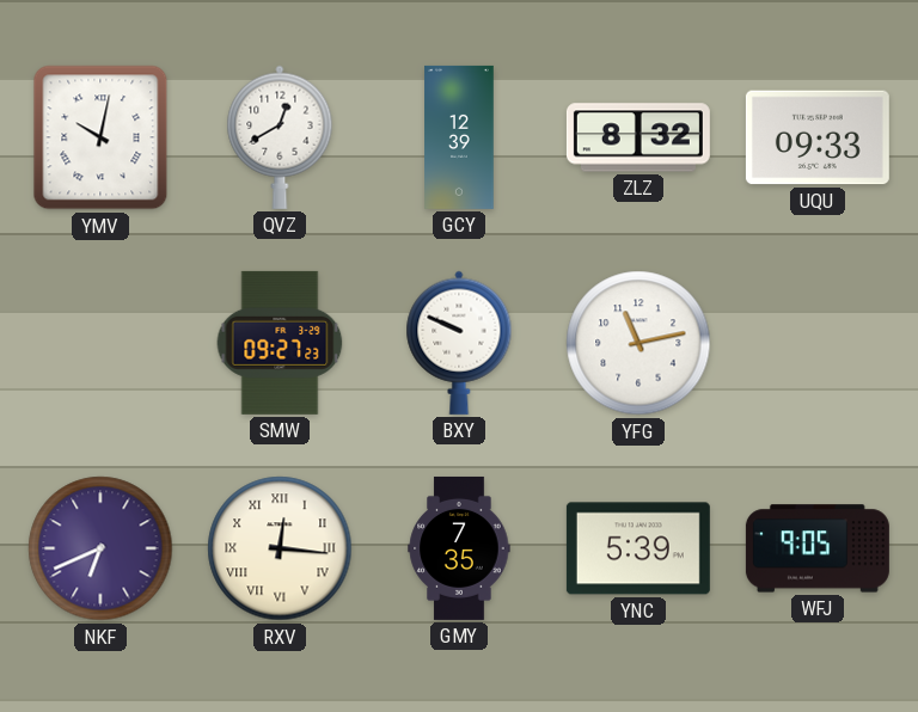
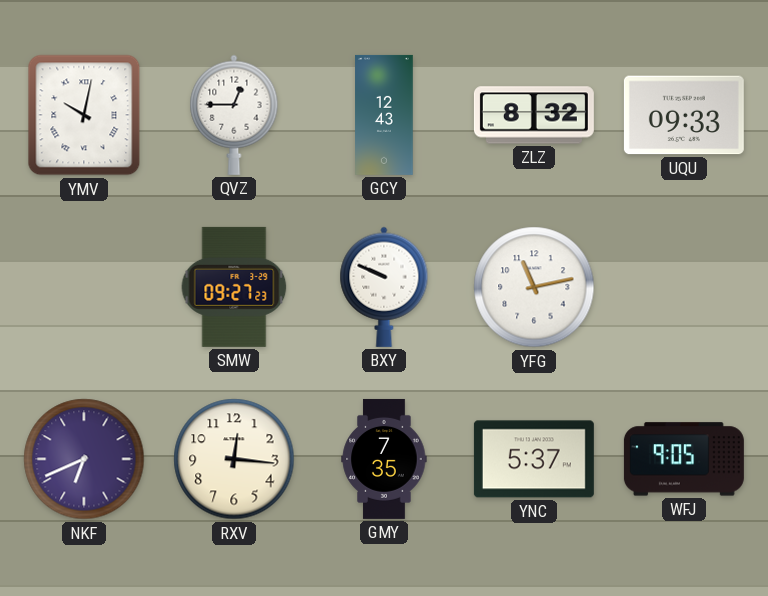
QVZ: 12:40 -> 12:45 (234, 115)
GCY: 12:39 -> 12:43 (384, 115)
RXV numerals: Roman -> Arabic (234, 459)
YNC: 5:39 -> 5:37 (534, 459)
